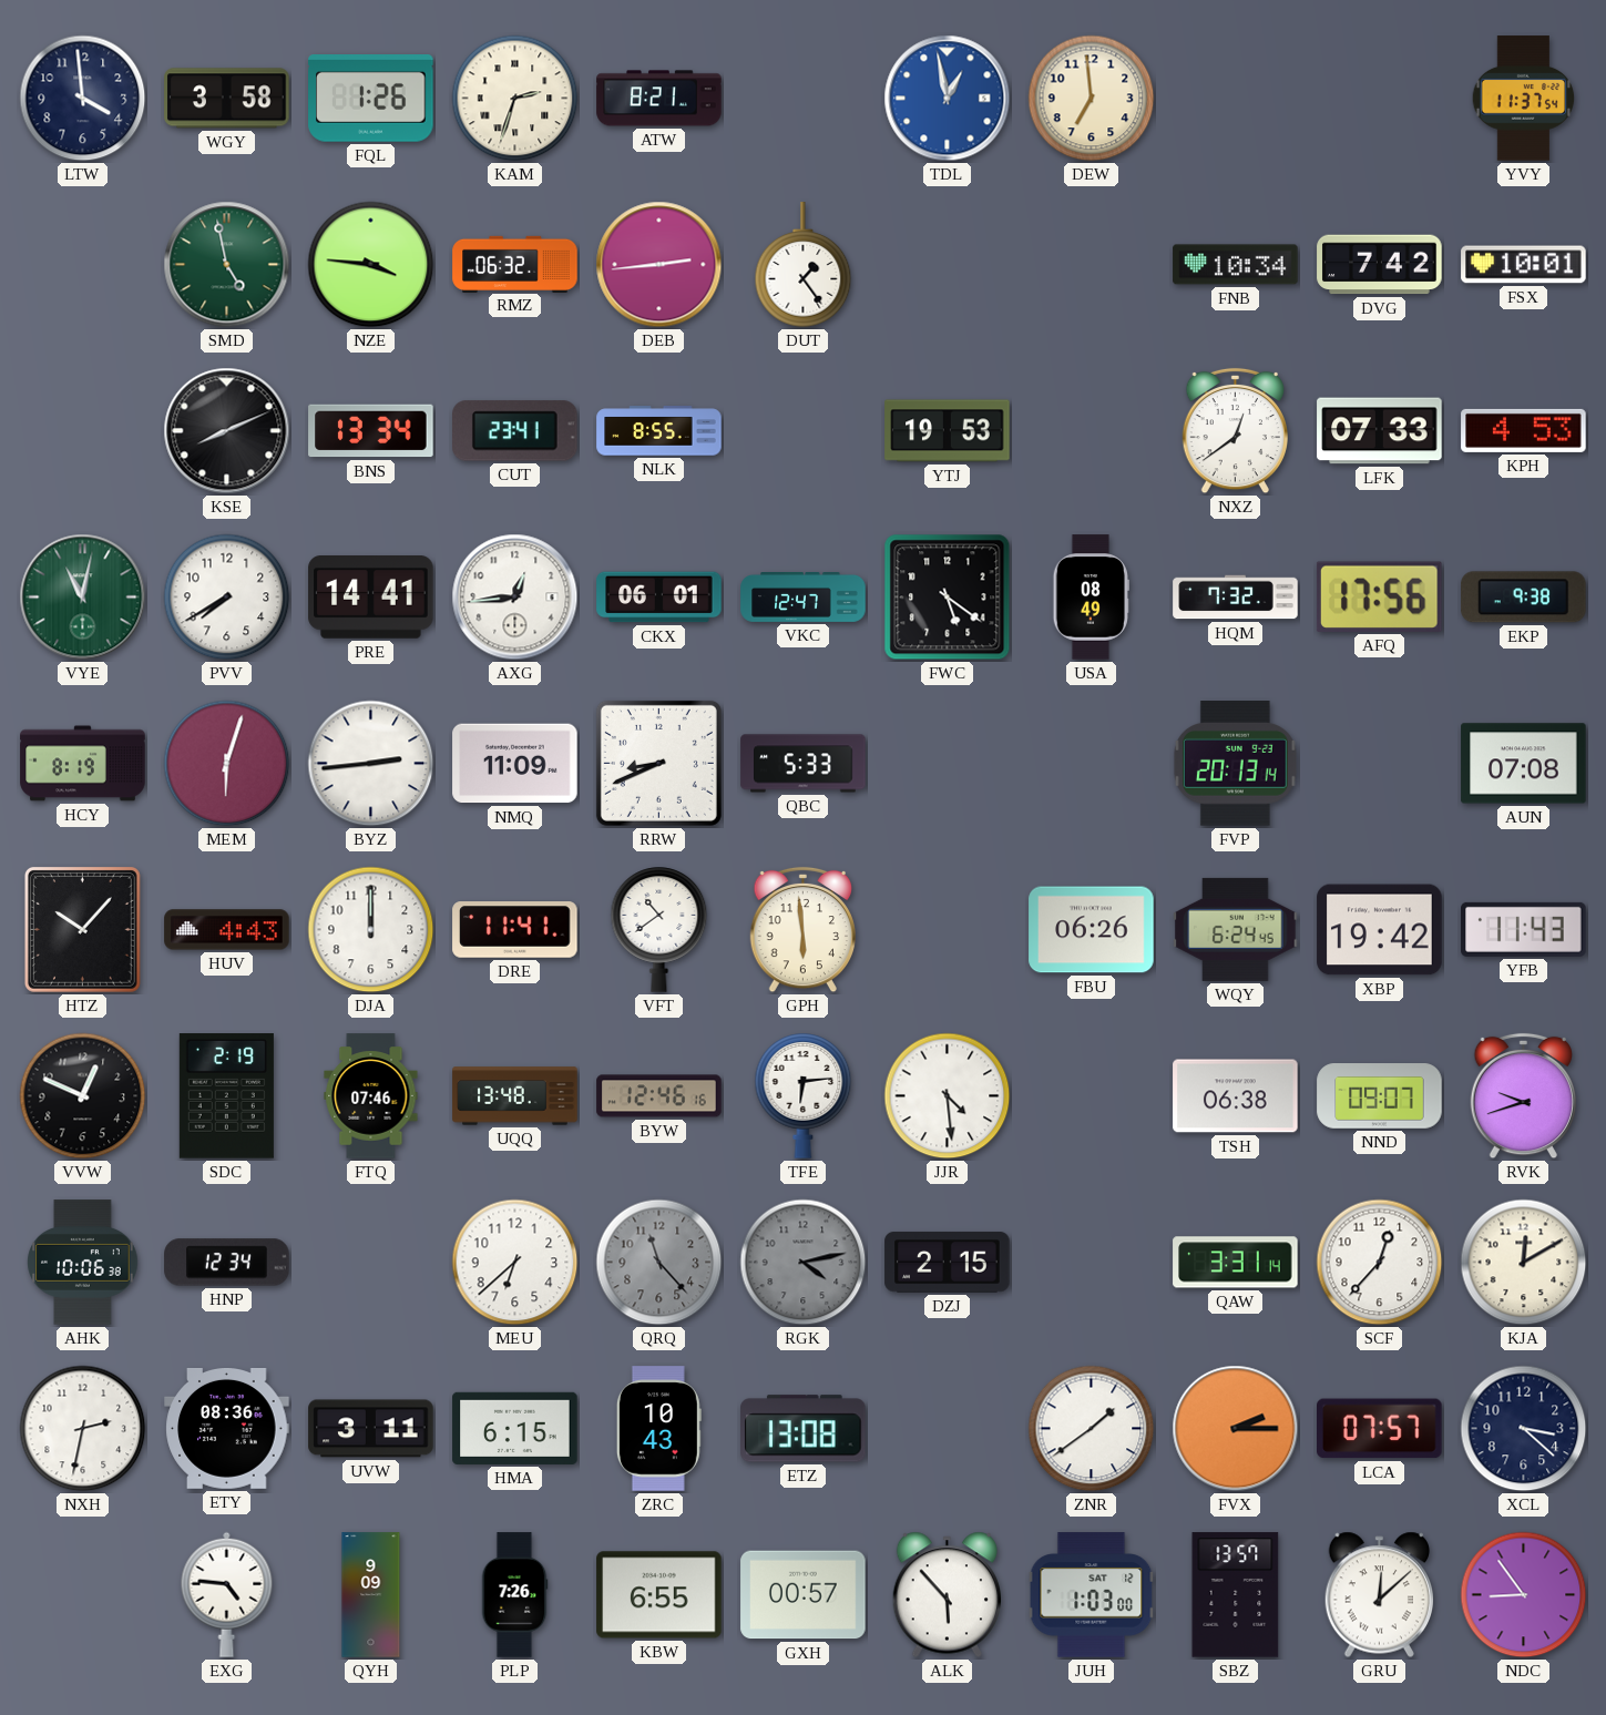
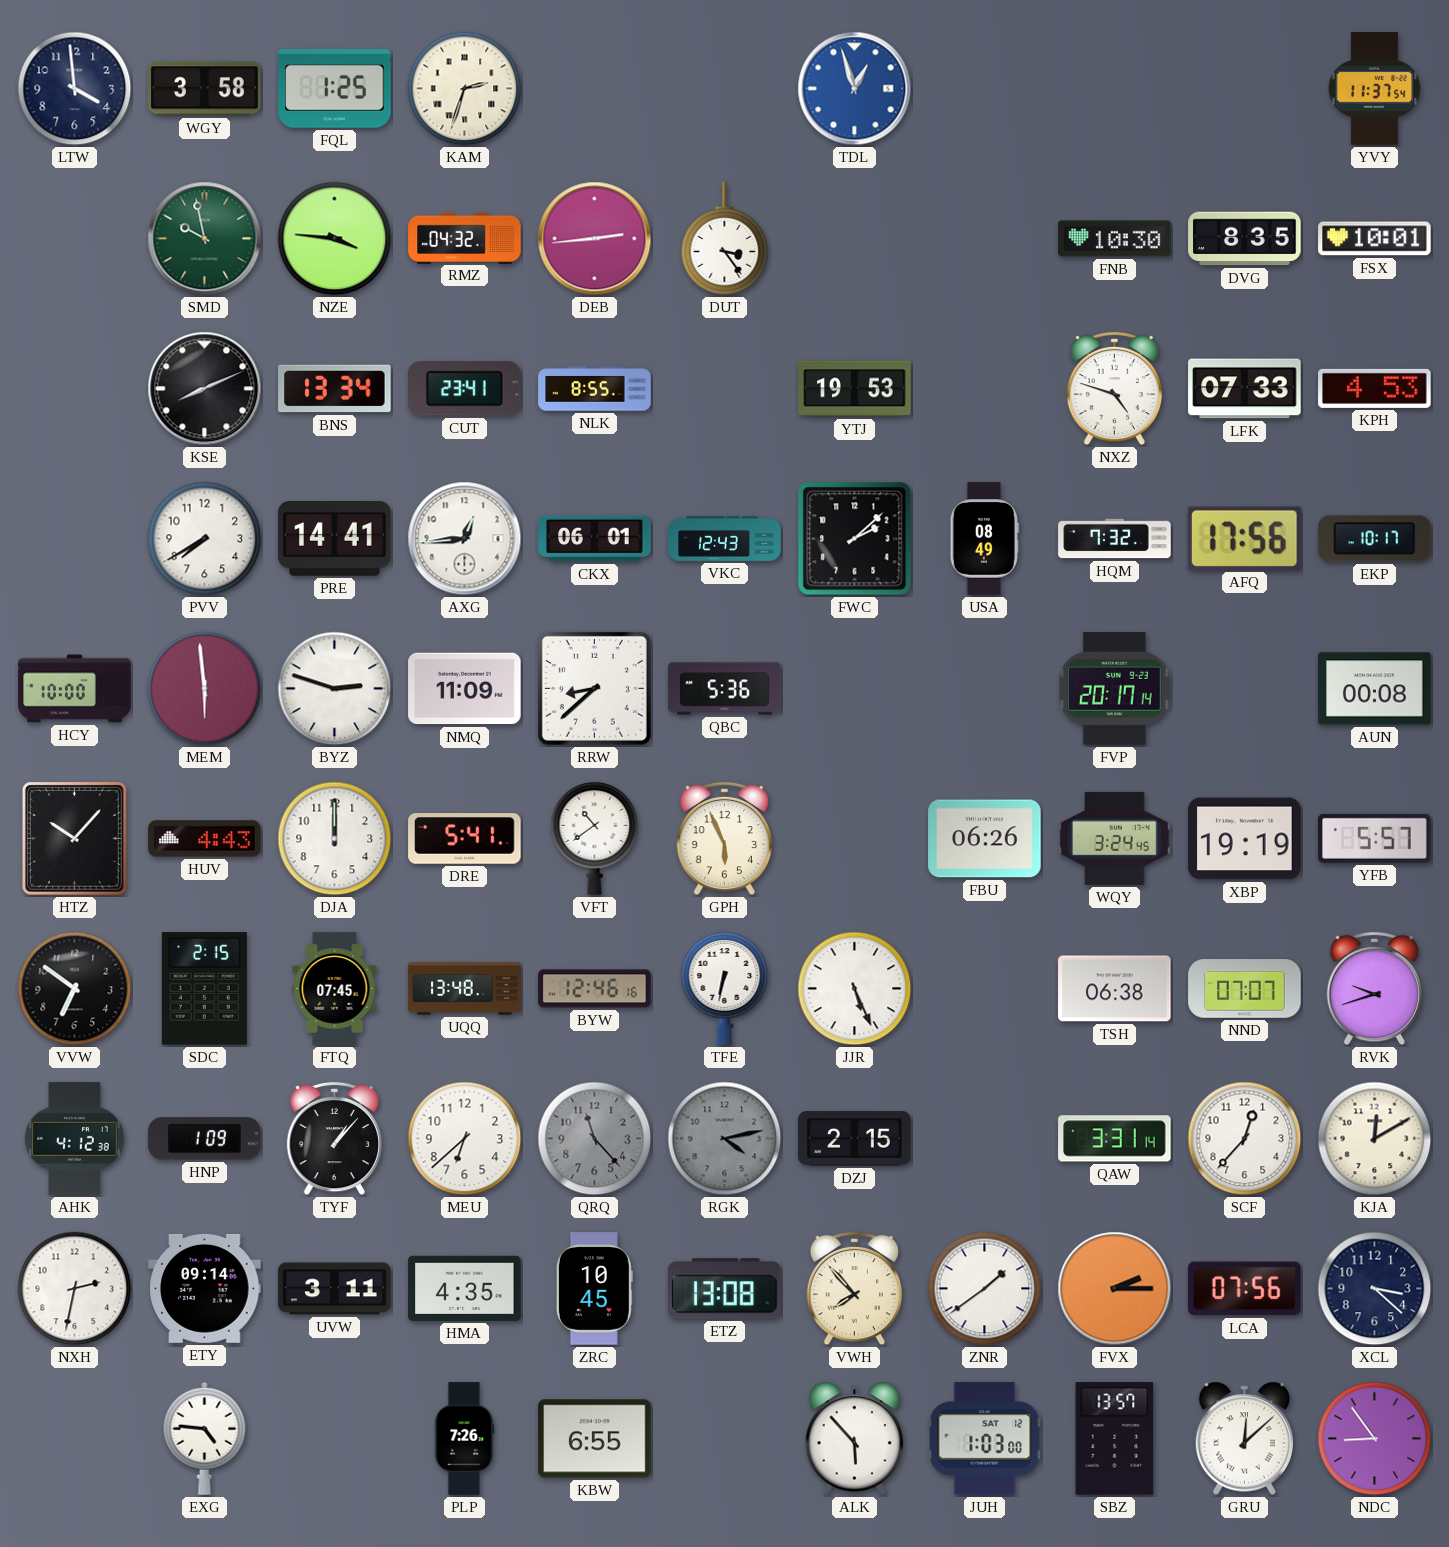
FQL: 1:26 -> 1:25 (335, 89)
ATW: 8:21 -> none (659, 99)
TDL: 12:58 -> 12:57 (855, 89)
DEW: 6:59 -> none (1092, 99)
SMD: 4:58 -> 9:58 (205, 239)
RMZ: 06:32 -> 04:32 (465, 238)
DUT: 1:24 -> 3:24 (725, 239)
FNB: 10:34 -> 10:30 (1115, 239)
DVG: 7:42 -> 8:35 (1245, 239)
NXZ: 12:39 -> 4:48 (1114, 389)
VYE: 11:02 -> none (83, 598)
VKC: 12:47 -> 12:43 (725, 539)
FWC: 5:21 -> 2:08 (855, 539)
EKP: 9:38 -> 10:17 (1375, 539)
HCY: 8:19 -> 10:00 (75, 689)
MEM: 6:03 -> 5:59 (205, 689)
BYZ: 2:44 -> 2:48 (335, 689)
RRW: 8:41 -> 8:38 (594, 688)
QBC: 5:33 -> 5:36 (725, 689)
FVP: 20:13 -> 20:17 (1114, 689)
AUN: 07:08 -> 00:08 (1375, 689)
DRE: 11:41 -> 5:41 (465, 839)
GPH: 5:59 -> 5:56 (724, 839)
WQY: 6:24 -> 3:24 (1115, 838)
XBP: 19:42 -> 19:19 (1245, 839)
YFB: 11:43 -> 5:57 (1375, 838)
VVW: 12:49 -> 6:51 (75, 989)
SDC: 2:19 -> 2:15 (204, 989)
FTQ: 07:46 -> 07:45 (335, 989)
TFE: 6:14 -> 6:32 (725, 989)
JJR: 4:29 -> 5:26 (855, 989)
NND: 09:07 -> 07:07 (1245, 989)
AHK: 10:06 -> 4:12 (75, 1139)
HNP: 12:34 -> 1:09 (205, 1139)
TYF: none -> 1:07 (334, 1139)
ETY: 08:36 -> 09:14 (205, 1288)
HMA: 6:15 -> 4:35 (465, 1288)
ZRC: 10:43 -> 10:45 (594, 1289)
VWH: none -> 7:53 (854, 1289)
LCA: 07:57 -> 07:56 (1245, 1289)
QYH: 9:09 -> none (371, 1595)
GXH: 00:57 -> none (804, 1595)
